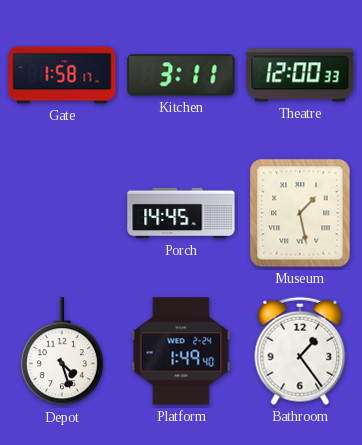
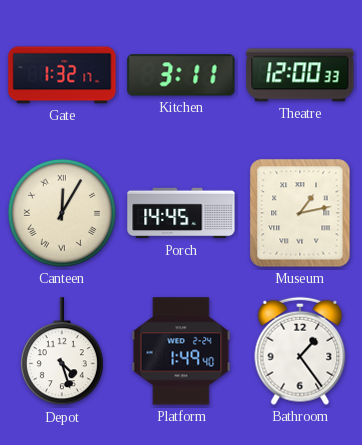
Gate: 1:58 -> 1:32 (62, 75)
Canteen: none -> 12:05 (62, 213)
Museum: 1:28 -> 1:13 (300, 213)
